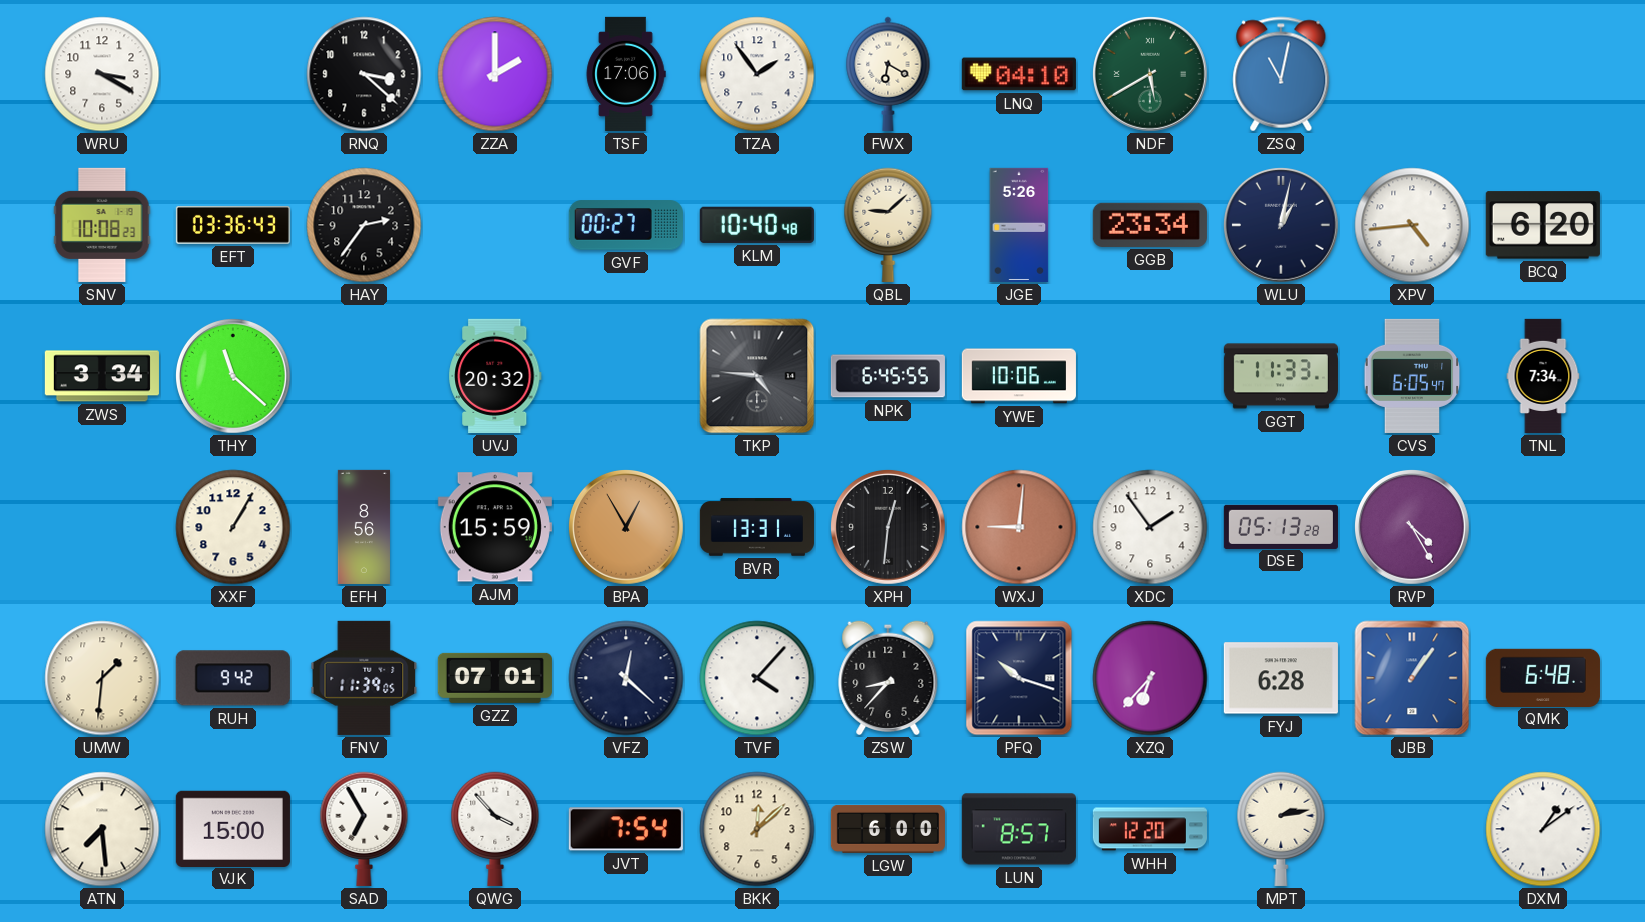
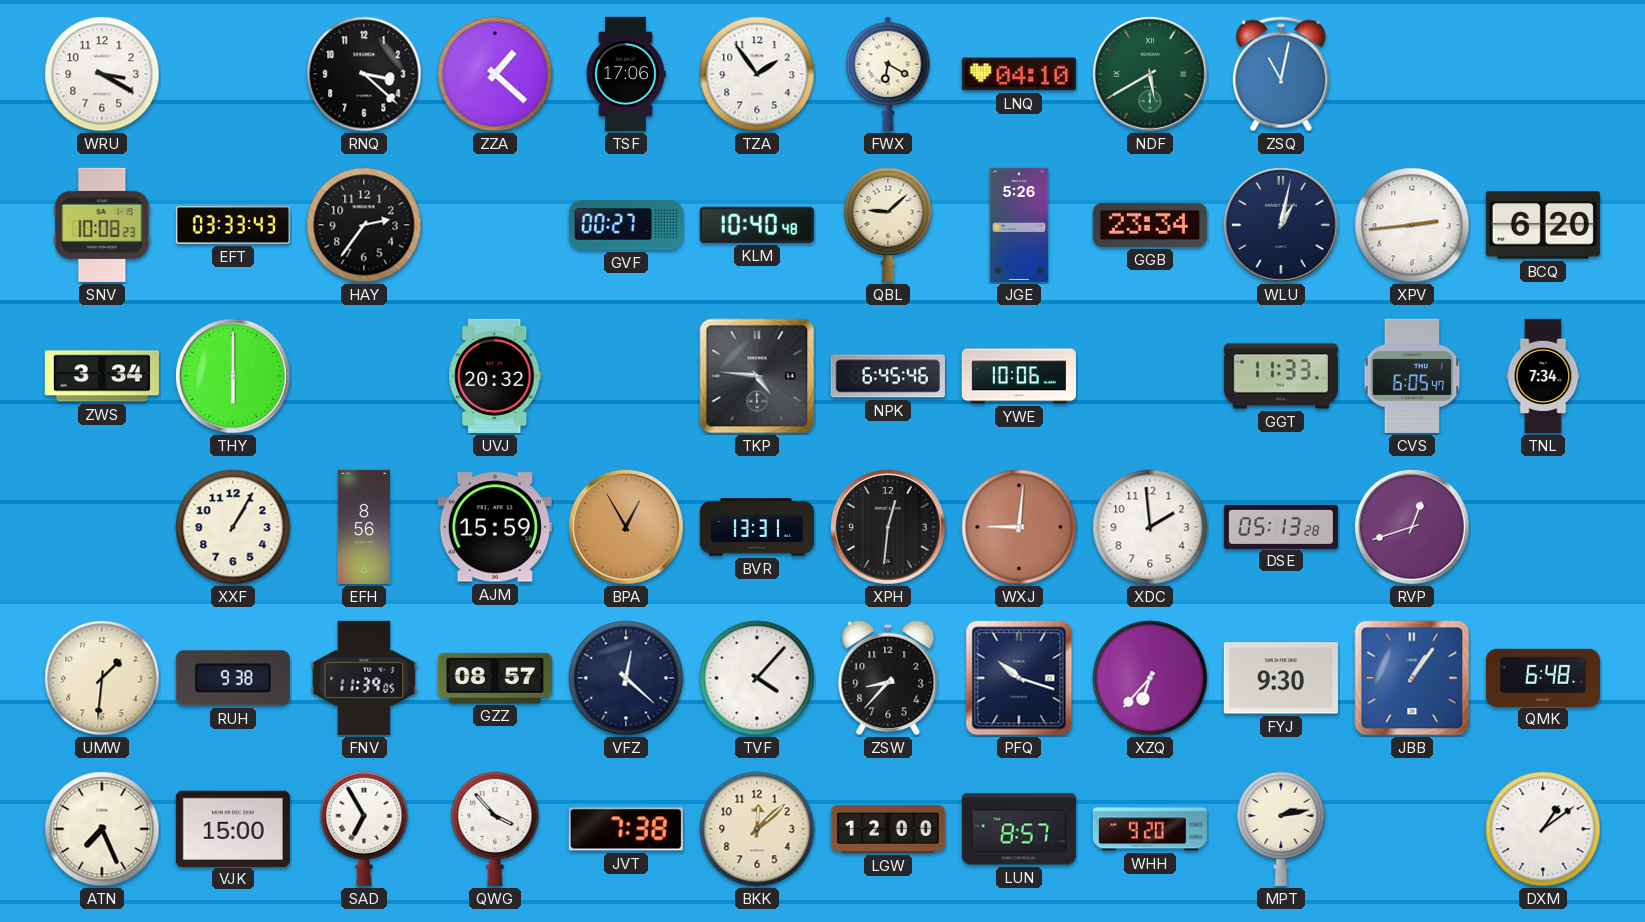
ZZA: 2:00 -> 1:22 (495, 74)
EFT: 03:36 -> 03:33 (233, 225)
XPV: 4:44 -> 2:44 (1412, 225)
THY: 11:22 -> 6:00 (233, 376)
NPK: 6:45:55 -> 6:45:46 (888, 376)
XDC: 1:54 -> 1:59 (1150, 527)
RVP: 4:25 -> 12:42 (1412, 527)
RUH: 9:42 -> 9:38 (233, 678)
GZZ: 07:01 -> 08:57 (495, 678)
FYJ: 6:28 -> 9:30 (1281, 678)
ATN: 7:29 -> 7:26 (102, 829)
JVT: 7:54 -> 7:38 (626, 829)
LGW: 6:00 -> 12:00 (888, 829)
WHH: 12:20 -> 9:20 (1150, 829)
